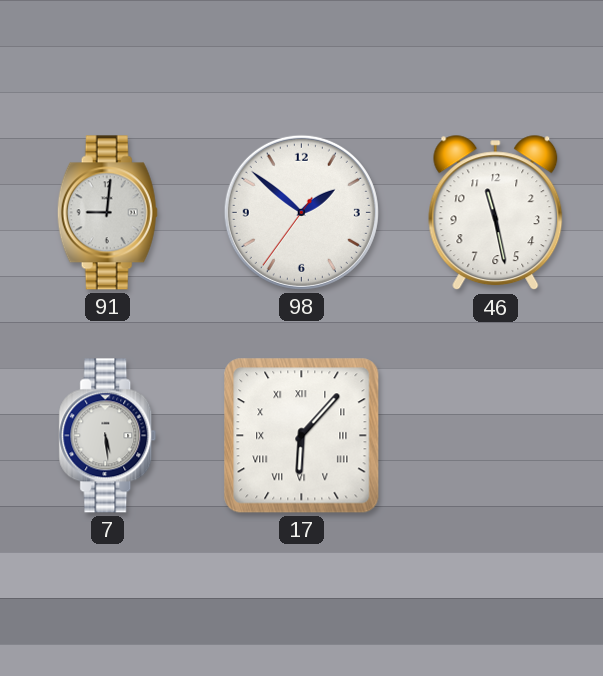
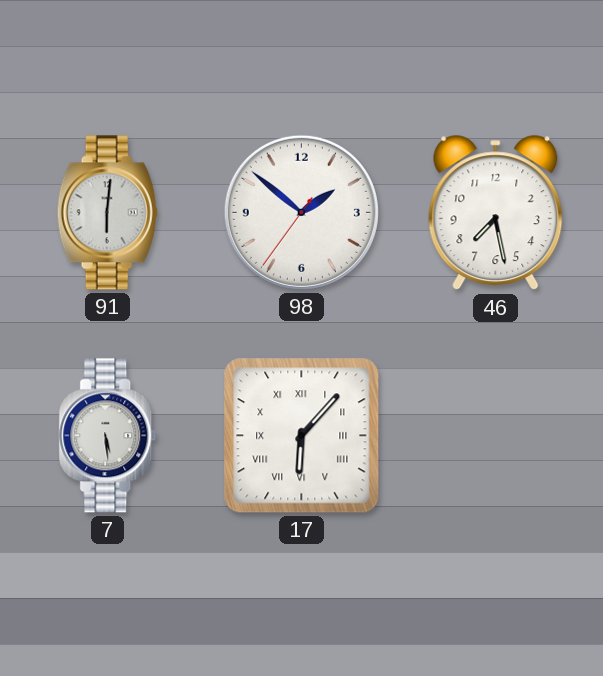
91: 9:01 -> 6:01 (107, 213)
46: 11:28 -> 7:28 (496, 213)
